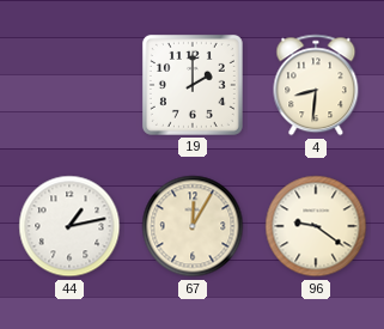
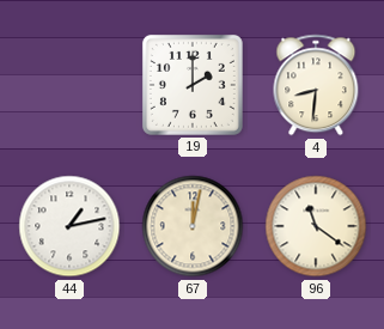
67: 12:05 -> 12:02 (193, 226)
96: 9:21 -> 11:21 (316, 226)
